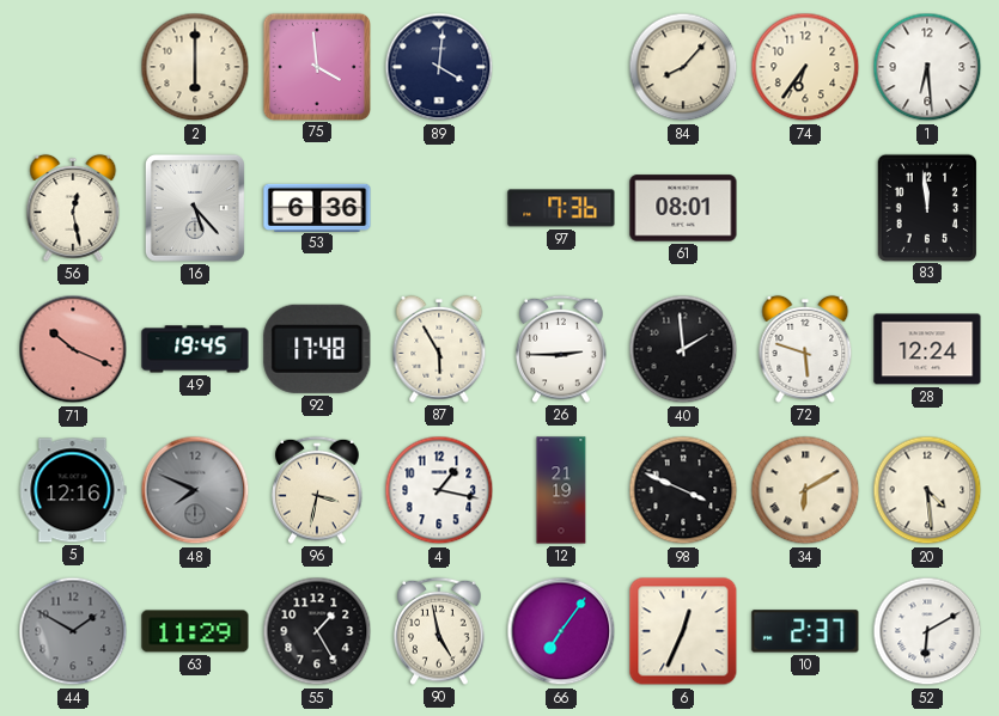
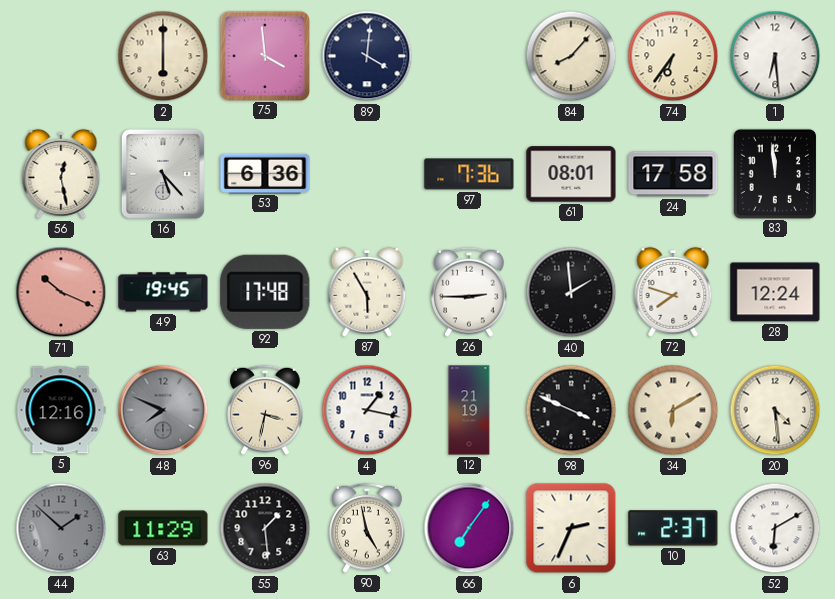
24: none -> 17:58 (673, 174)
72: 5:48 -> 7:48 (673, 292)
44: 1:50 -> 1:52 (61, 528)
55: 1:25 -> 1:29 (265, 528)
6: 12:34 -> 2:34 (571, 528)
